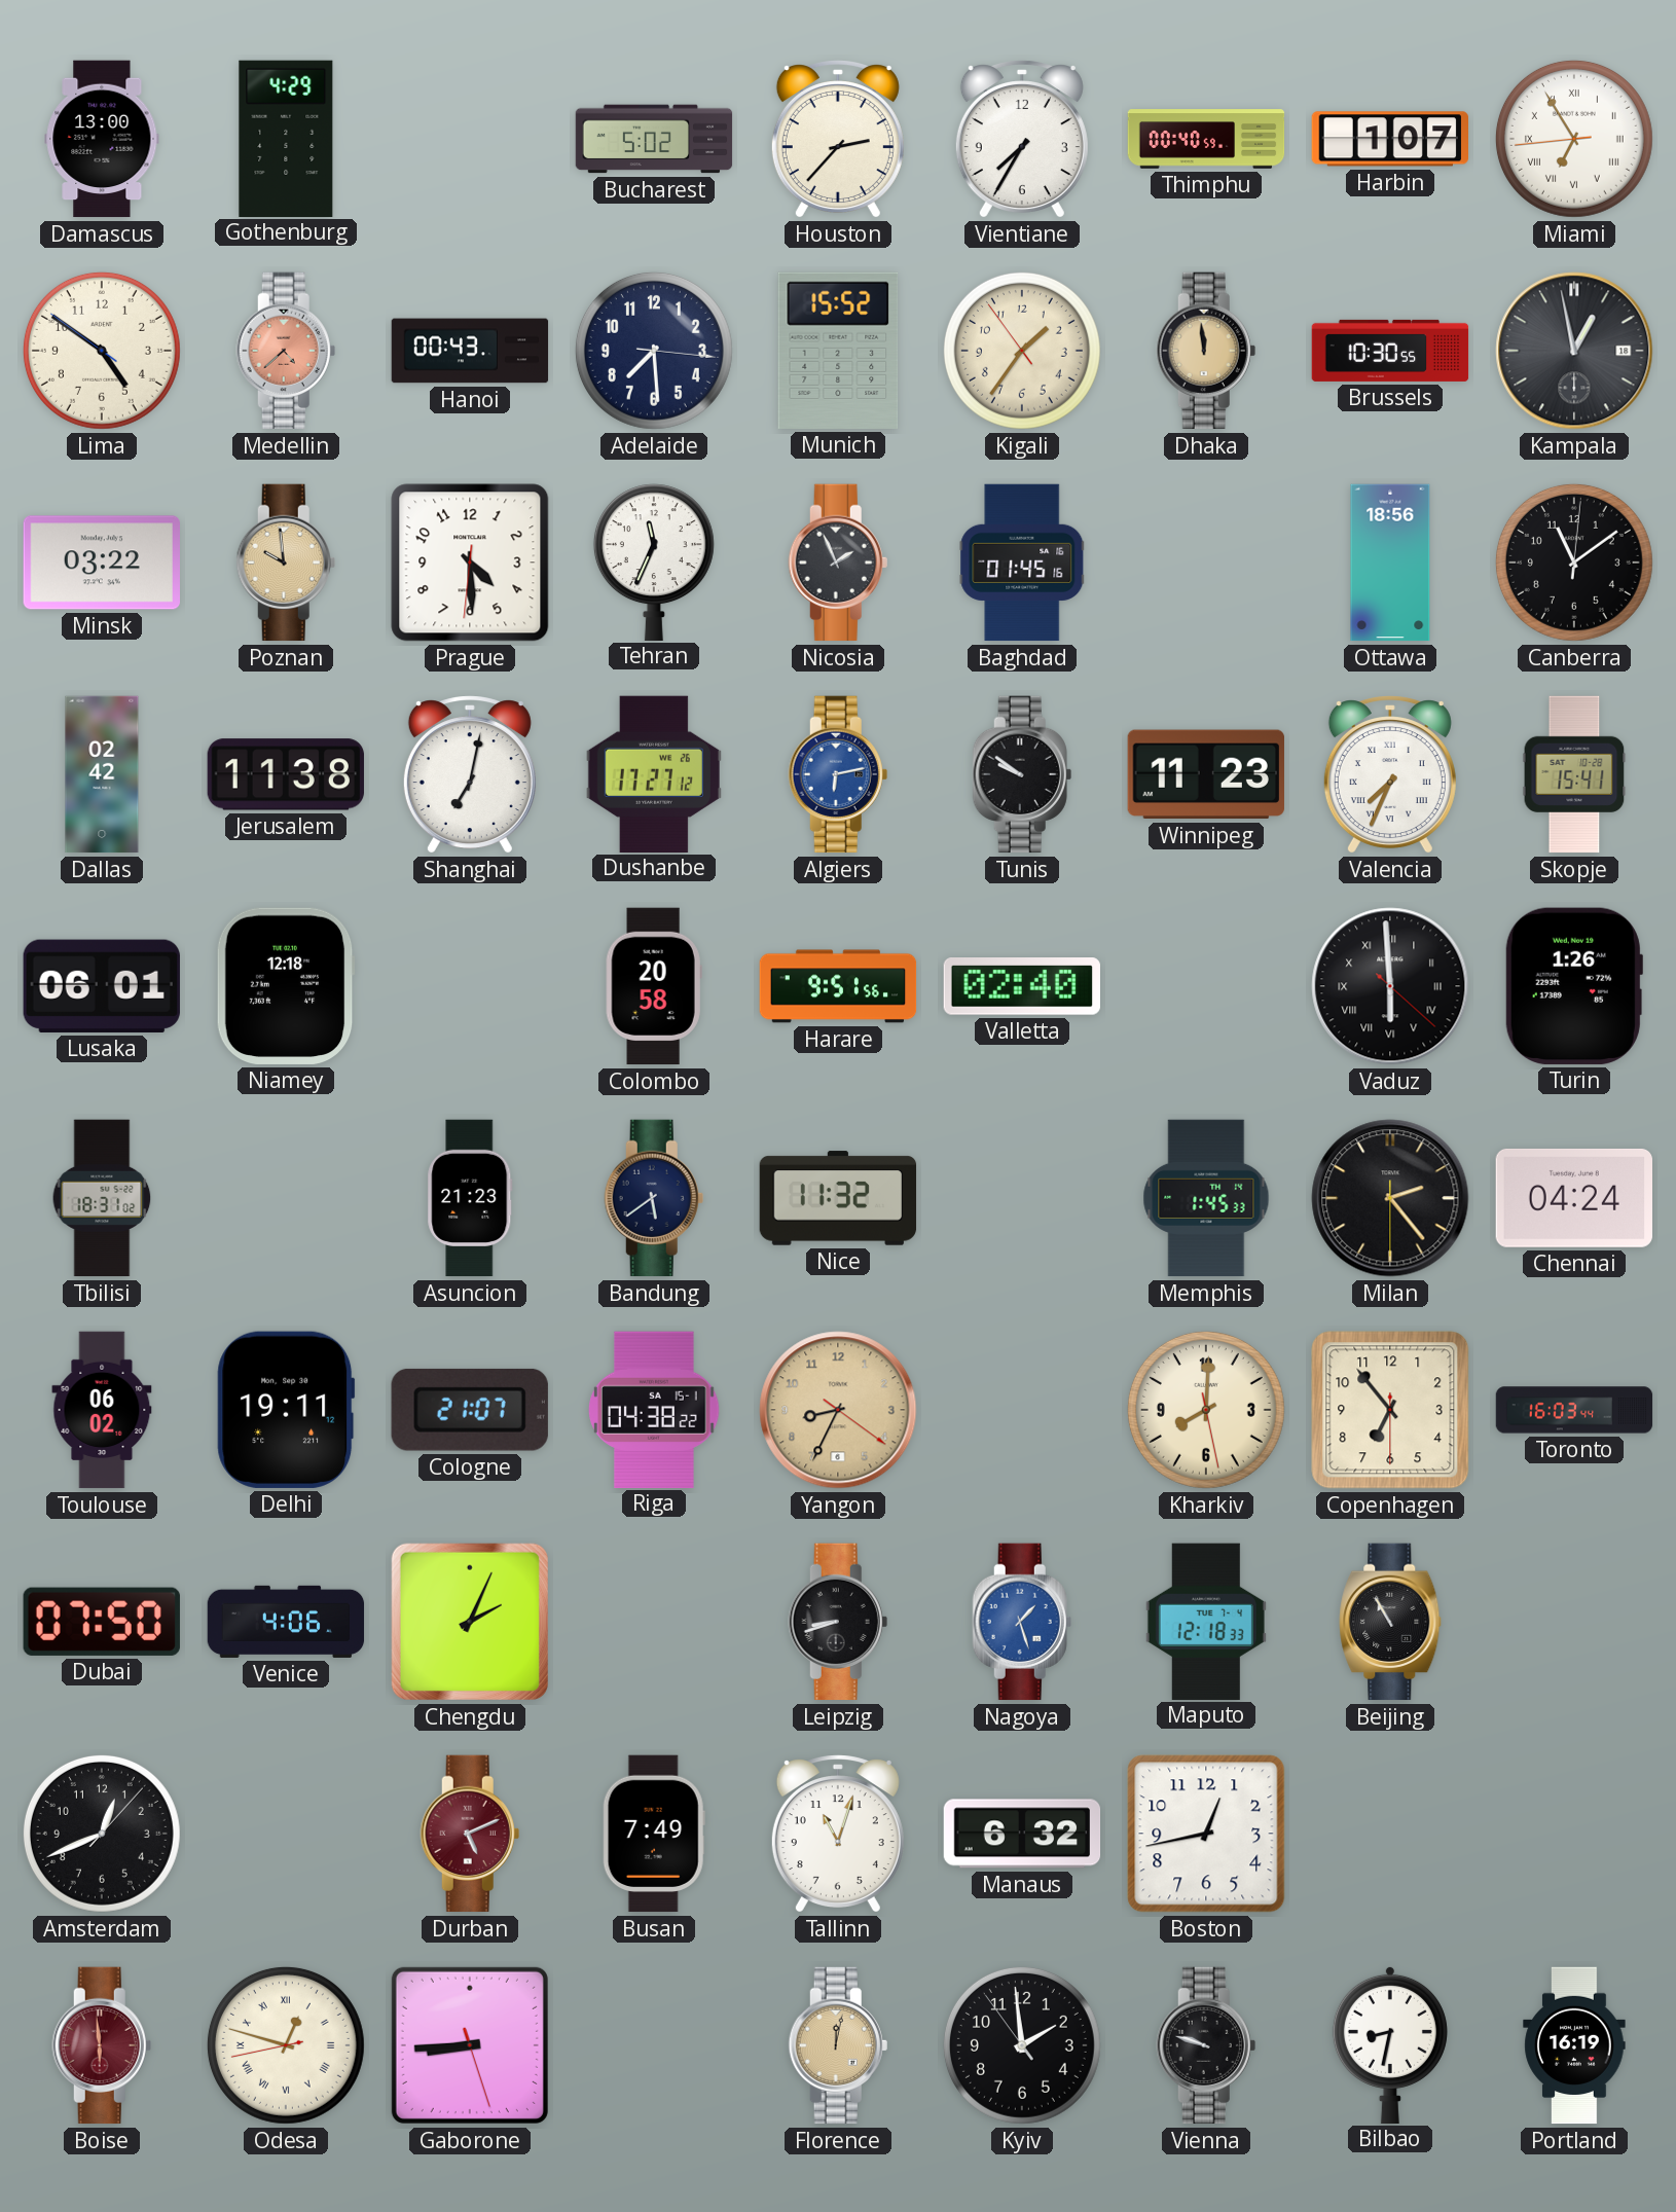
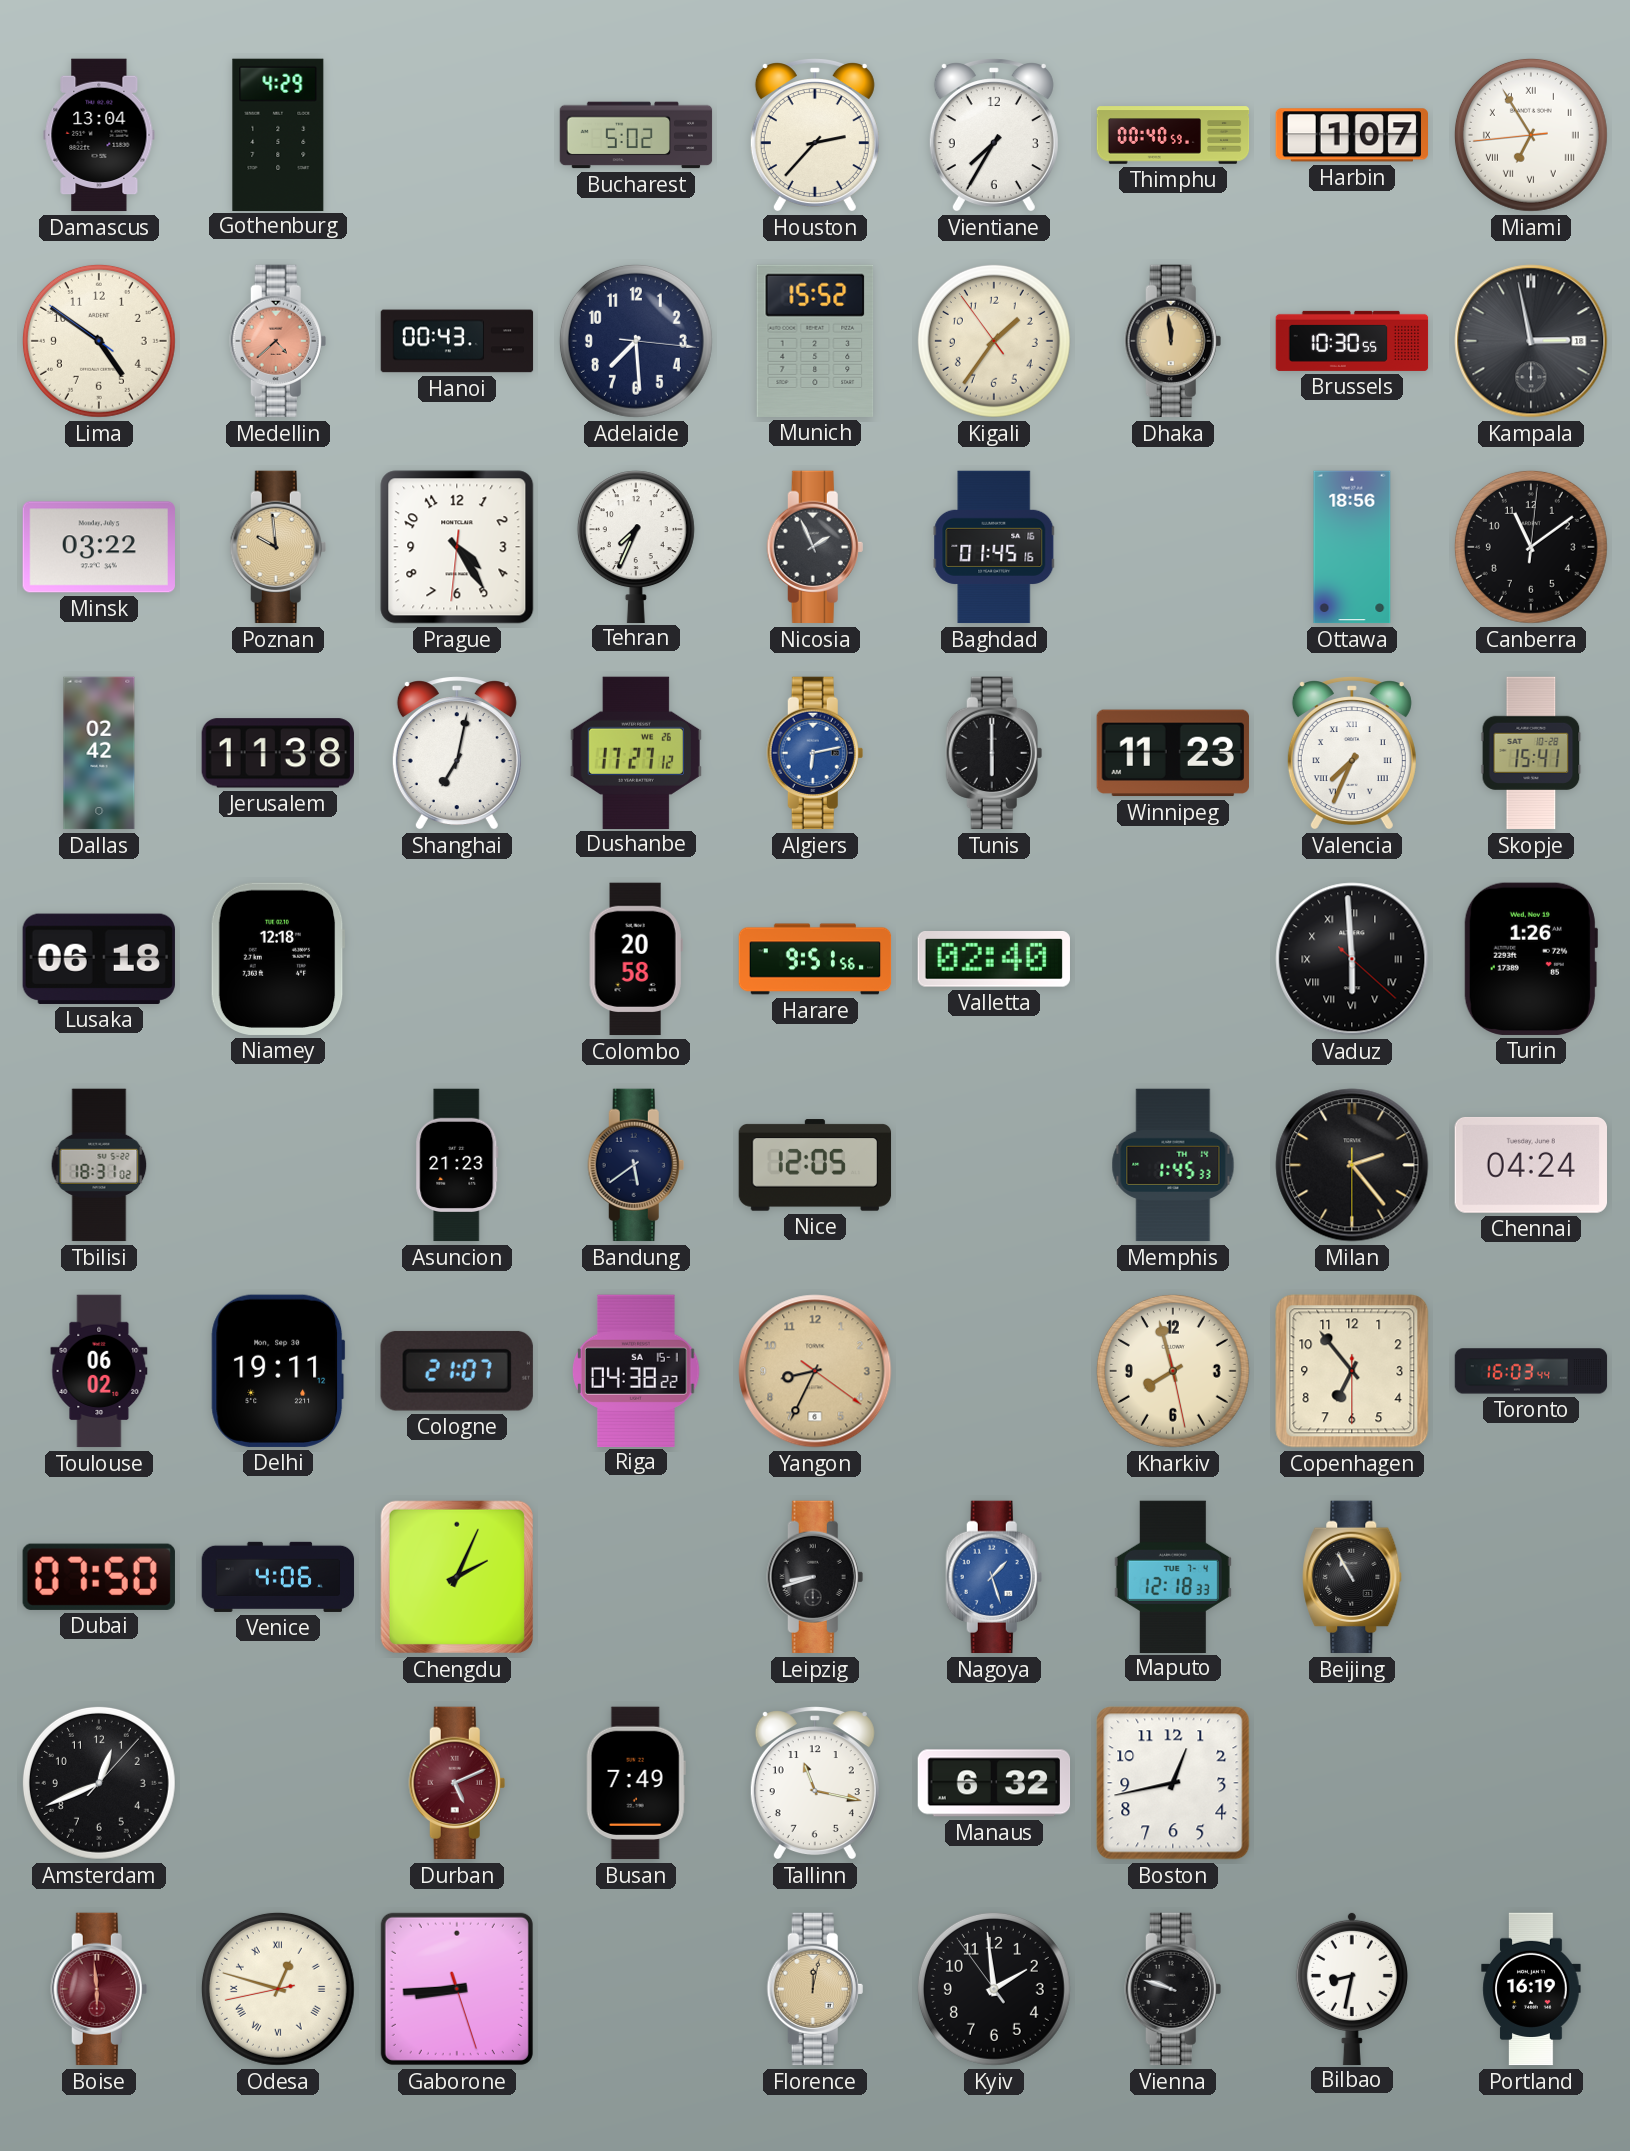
Damascus: 13:00 -> 13:04 (99, 135)
Kampala: 12:58 -> 2:58 (1531, 341)
Prague: 4:29 -> 4:24 (457, 547)
Tehran: 11:34 -> 7:34 (636, 546)
Tunis: 9:51 -> 6:00 (994, 753)
Lusaka: 06:01 -> 06:18 (99, 959)
Nice: 11:32 -> 12:05 (815, 1165)
Kharkiv: 8:00 -> 7:57 (1173, 1371)
Tallinn: 11:03 -> 11:17 (815, 1783)
